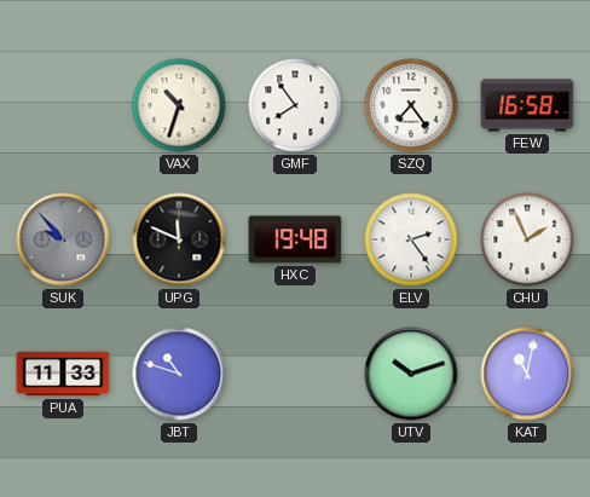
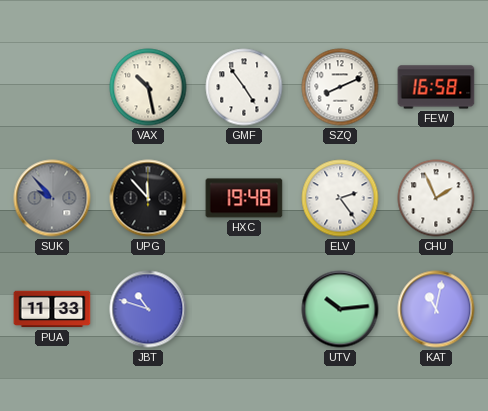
VAX: 10:33 -> 10:28 (148, 87)
GMF: 7:54 -> 4:54 (244, 87)
SZQ: 7:24 -> 8:11 (340, 87)
UPG: 11:49 -> 11:53 (148, 198)
UTV: 10:12 -> 10:14 (340, 309)
